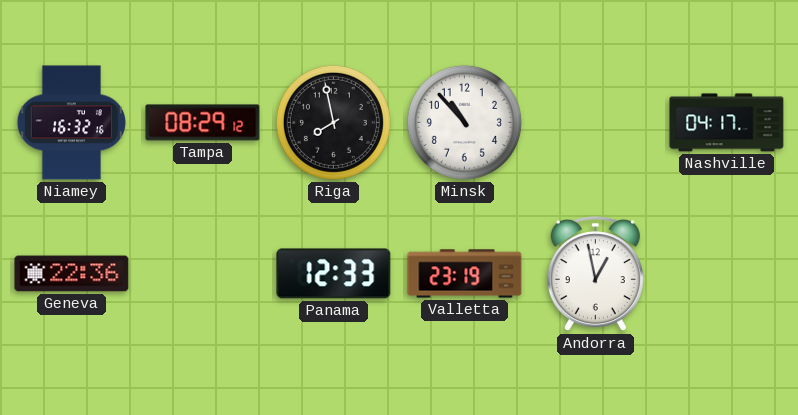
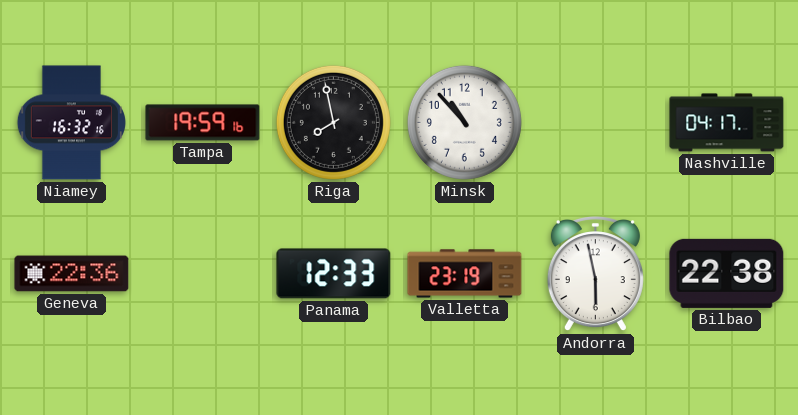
Tampa: 08:29 -> 19:59 (203, 123)
Andorra: 12:58 -> 5:58 (595, 275)
Bilbao: none -> 22:38 (727, 273)
